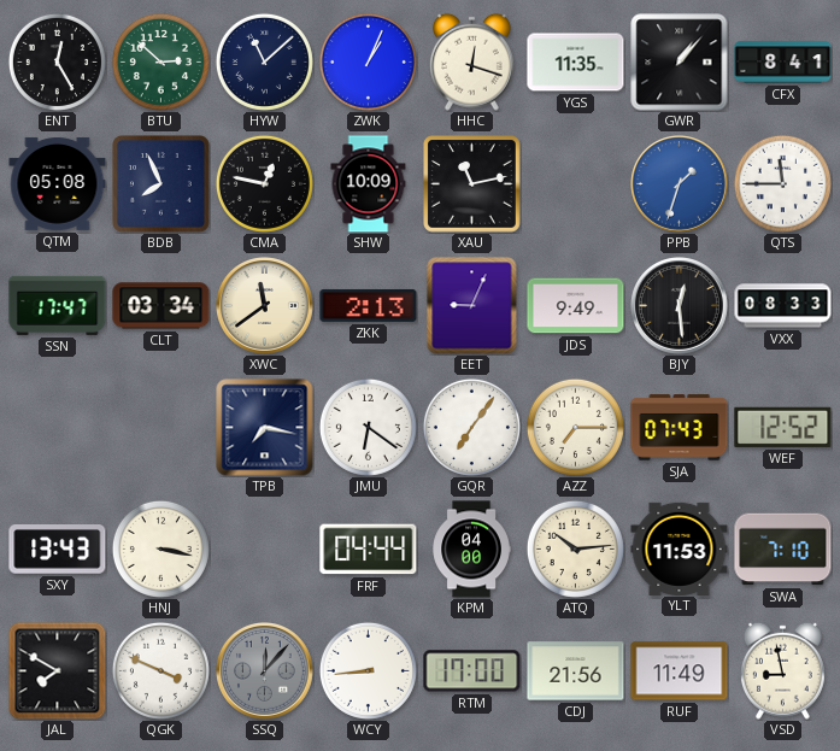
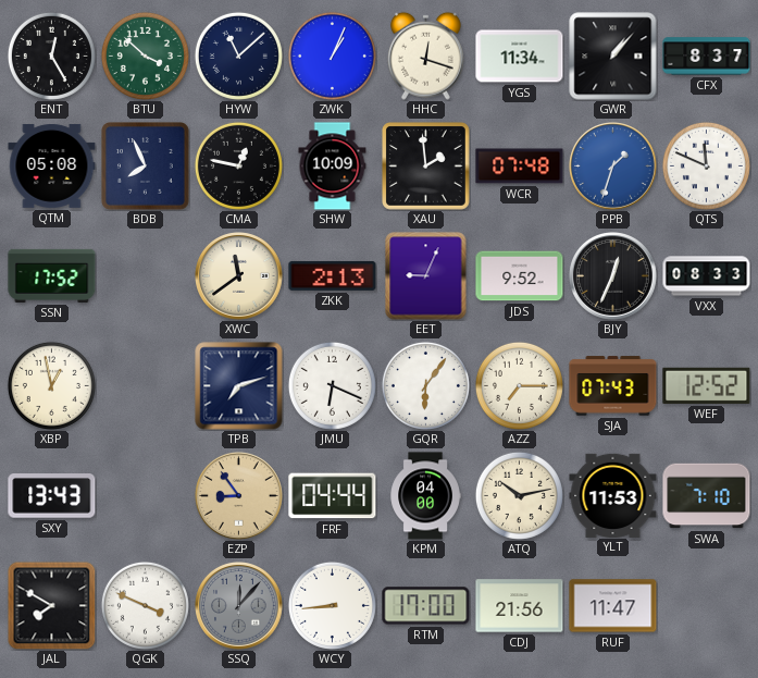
BTU: 2:52 -> 3:52 (145, 56)
YGS: 11:35 -> 11:34 (520, 57)
CFX: 8:41 -> 8:37 (707, 57)
XAU: 11:13 -> 1:59 (426, 167)
WCR: none -> 07:48 (520, 167)
QTS: 11:45 -> 11:49 (706, 165)
SSN: 17:47 -> 17:52 (52, 275)
CLT: 03:34 -> none (161, 306)
JDS: 9:49 -> 9:52 (520, 276)
BJY: 12:29 -> 12:34 (613, 276)
XBP: none -> 12:58 (51, 385)
TPB: 7:17 -> 7:12 (239, 386)
JMU: 6:21 -> 6:19 (332, 385)
GQR: 7:06 -> 6:06 (425, 385)
HNJ: 3:17 -> none (160, 548)
EZP: none -> 8:54 (239, 496)
ATQ: 10:14 -> 10:13 (519, 495)
RUF: 11:49 -> 11:47 (613, 606)
VSD: 8:58 -> none (782, 670)
